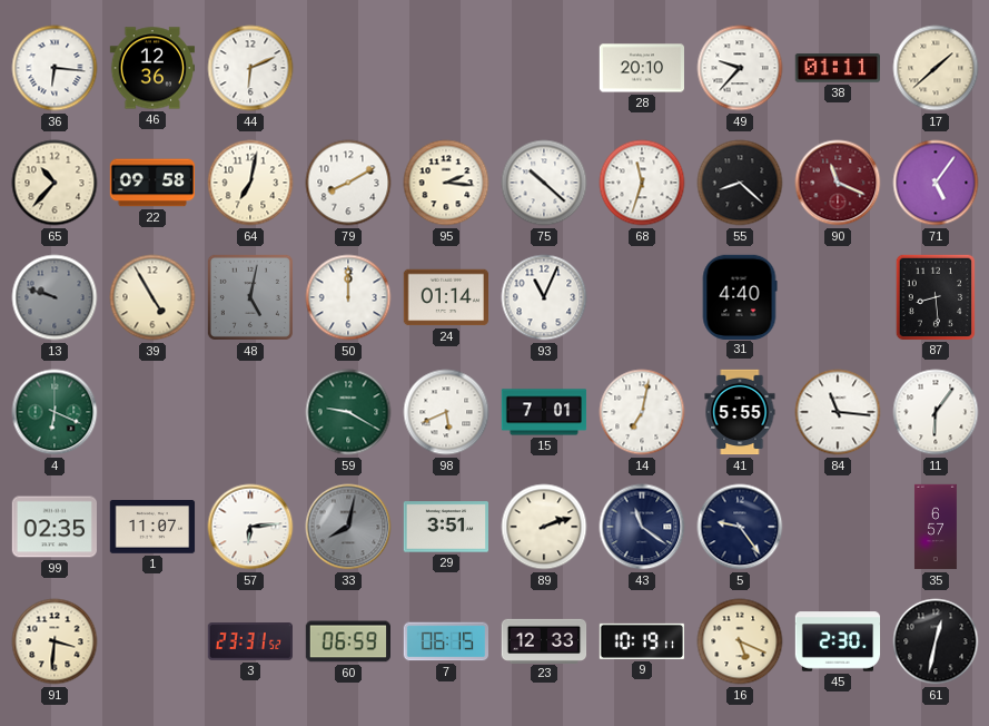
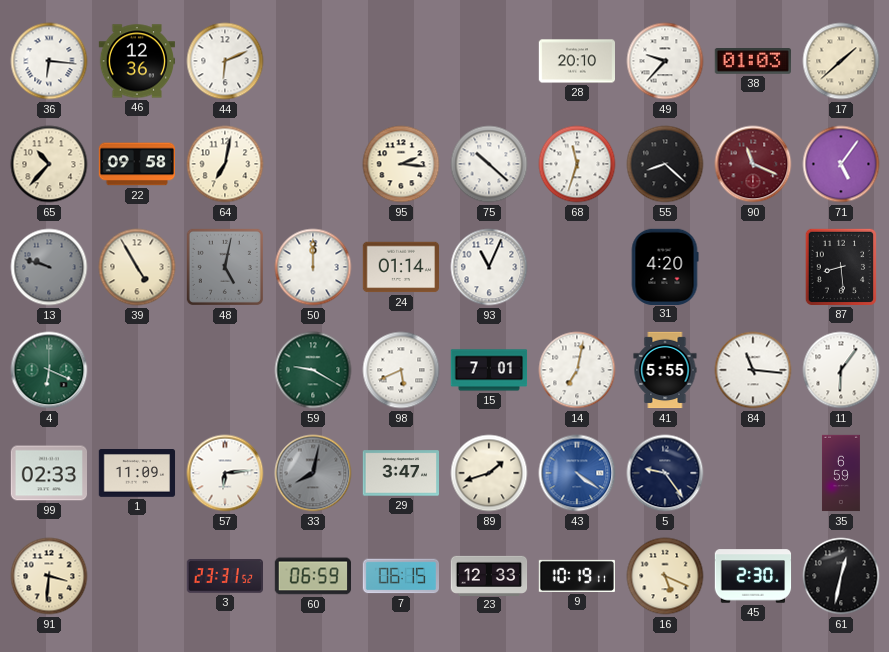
38: 01:11 -> 01:03 (752, 62)
79: 8:10 -> none (348, 183)
31: 4:40 -> 4:20 (665, 266)
99: 02:35 -> 02:33 (49, 473)
1: 11:07 -> 11:09 (137, 474)
29: 3:51 -> 3:47 (401, 473)
89: 2:12 -> 1:42 (489, 473)
43: 11:21 -> 4:21 (577, 473)
43 dial: navy -> blue (577, 473)
35: 6:57 -> 6:59 (841, 473)
